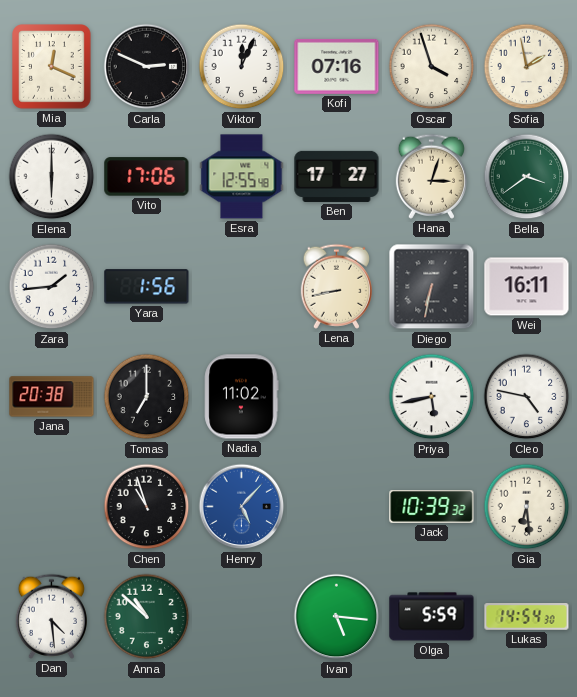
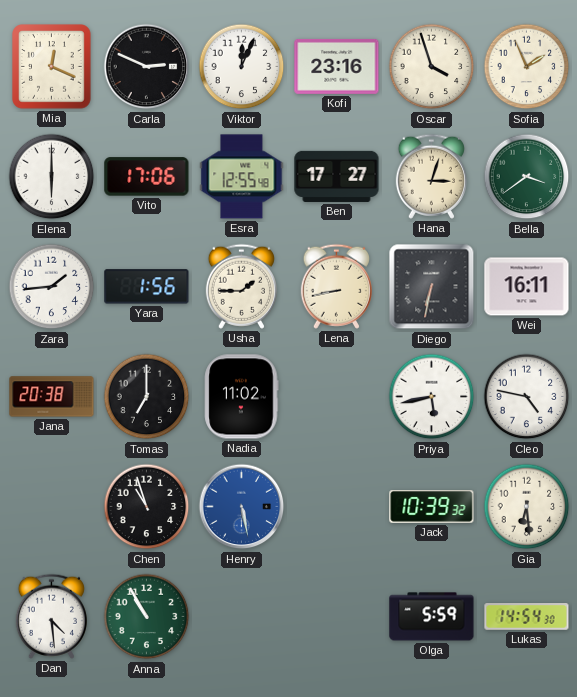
Kofi: 07:16 -> 23:16 (337, 66)
Sofia: 1:58 -> 1:56 (527, 67)
Usha: none -> 1:45 (241, 286)
Henry: 5:07 -> 5:28 (242, 507)
Anna: 10:52 -> 10:55 (147, 617)
Ivan: 5:16 -> none (337, 617)
